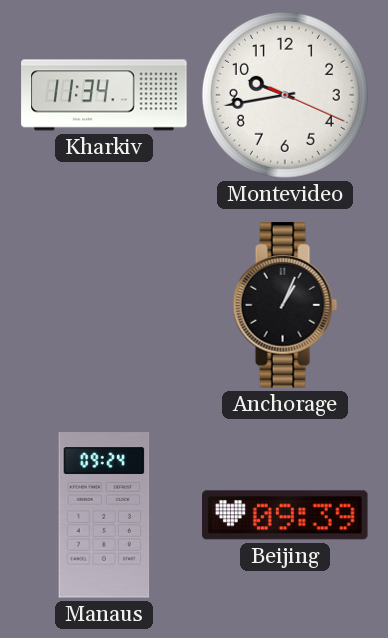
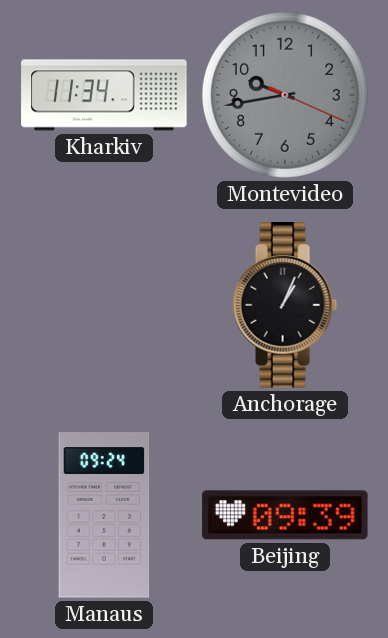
Montevideo dial: white -> grey (285, 95)
